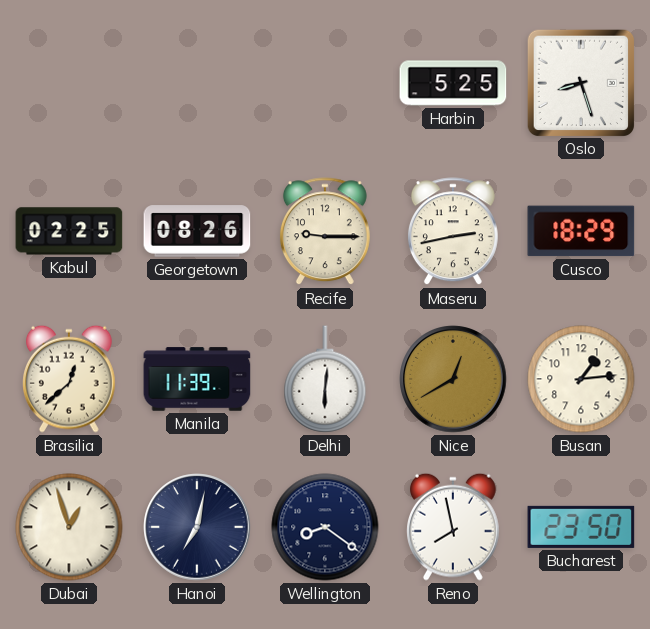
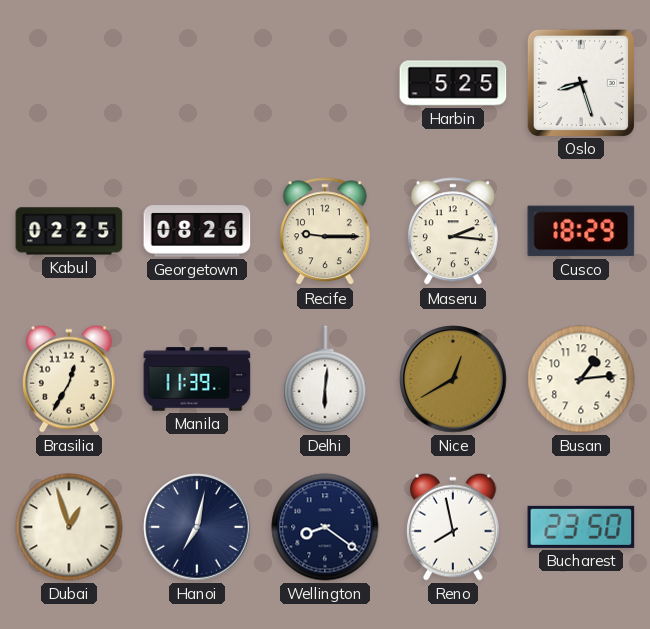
Maseru: 2:43 -> 2:16 (453, 232)
Brasilia: 12:38 -> 12:35 (70, 379)
